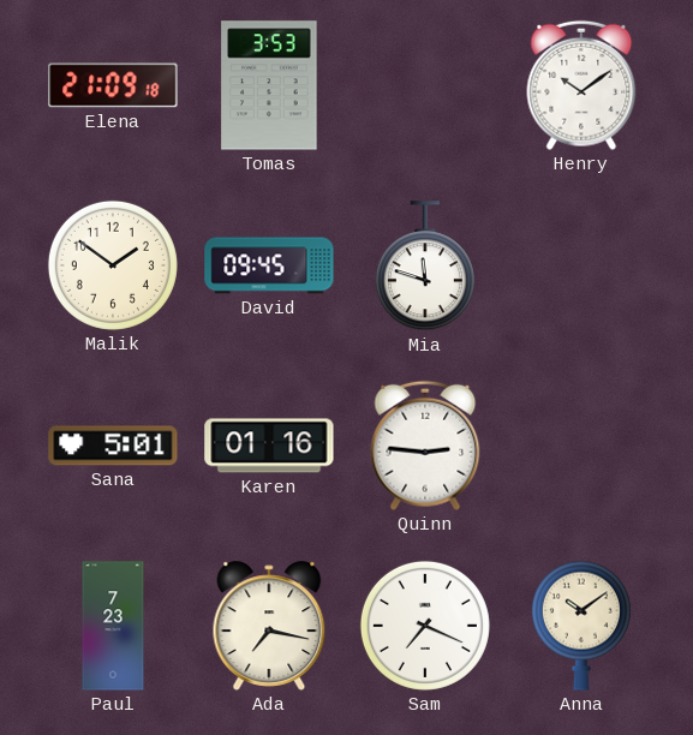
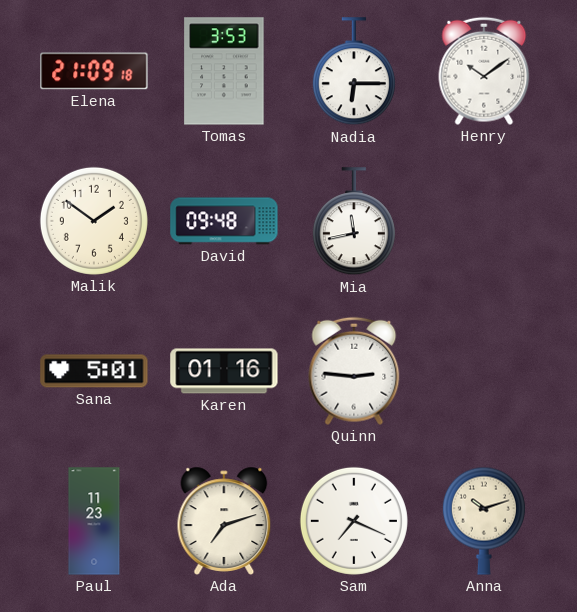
Nadia: none -> 6:15 (354, 72)
David: 09:45 -> 09:48 (224, 221)
Mia: 11:48 -> 11:43 (354, 222)
Paul: 7:23 -> 11:23 (94, 521)
Ada: 7:17 -> 7:12 (224, 521)
Anna: 10:09 -> 10:12 (484, 521)
